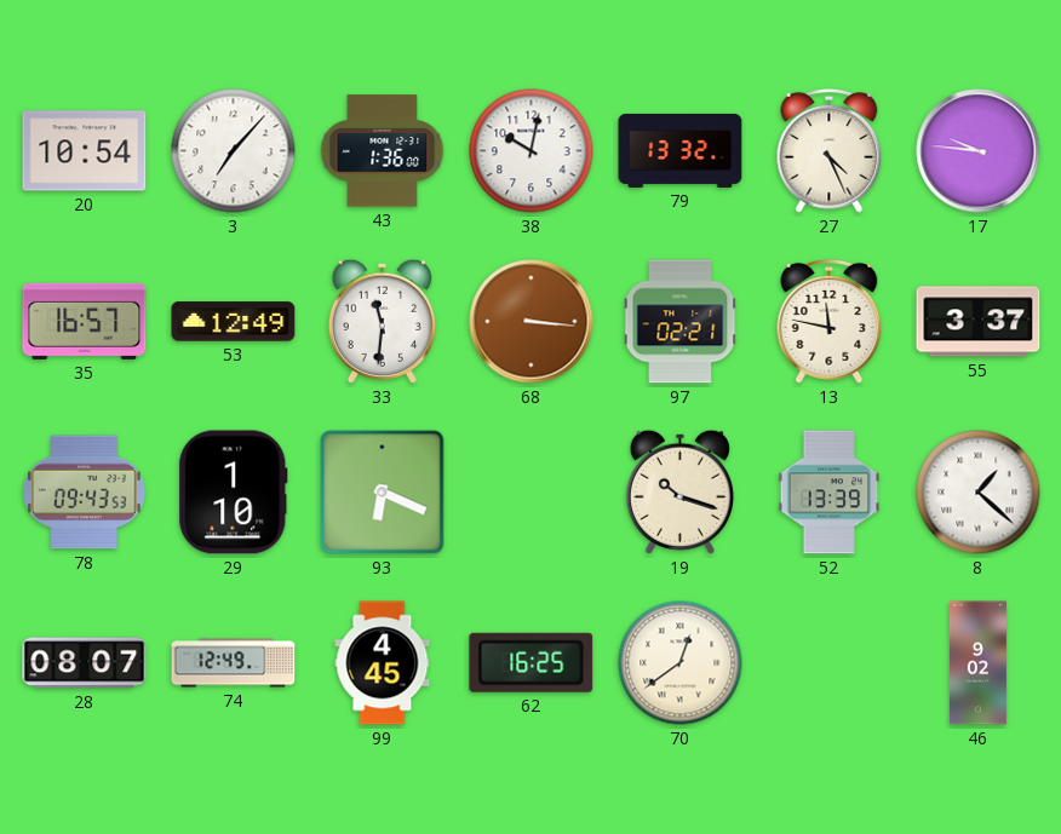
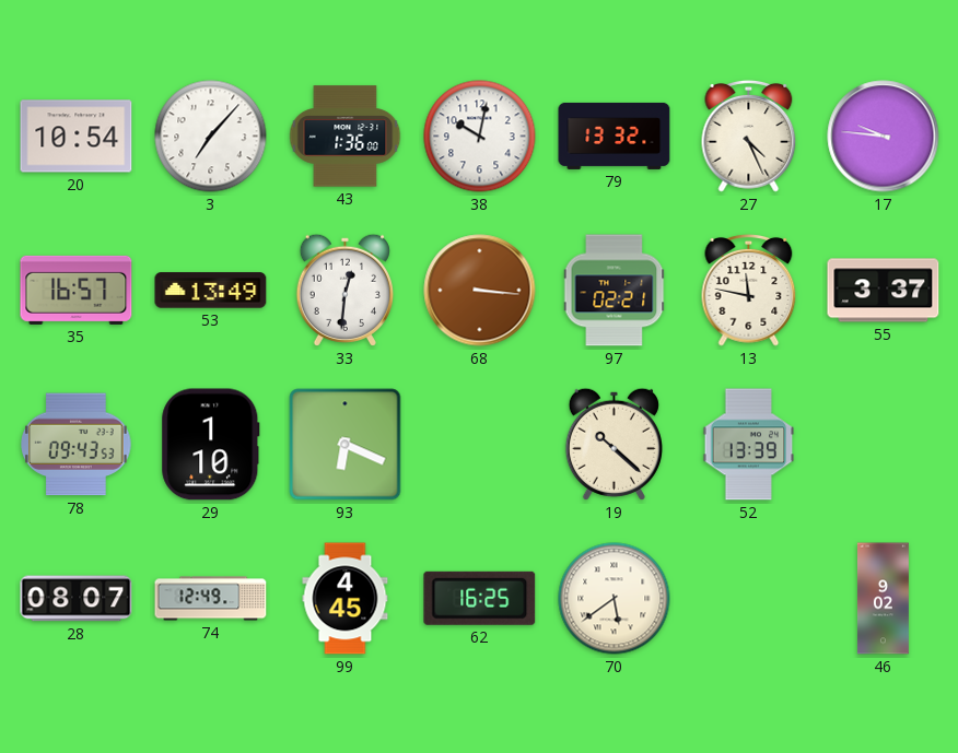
53: 12:49 -> 13:49 (211, 291)
33: 11:31 -> 12:31 (344, 290)
19: 10:18 -> 10:22 (614, 444)
8: 1:22 -> none (979, 493)
70: 12:39 -> 5:39 (615, 599)
